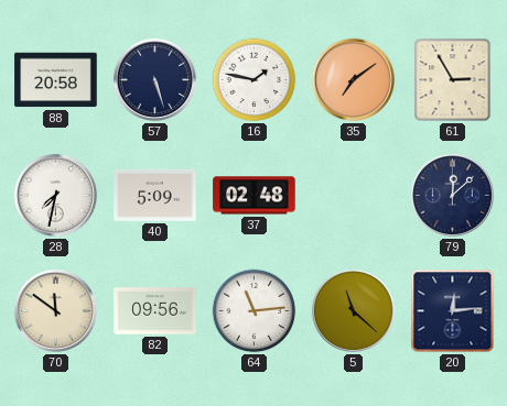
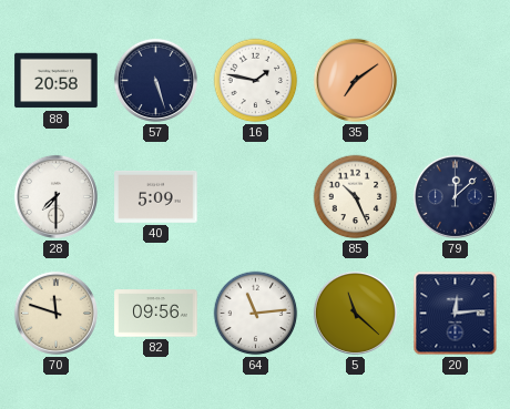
61: 2:55 -> none (453, 80)
28: 7:32 -> 7:30 (55, 196)
37: 02:48 -> none (255, 196)
85: none -> 10:26 (356, 197)
70: 11:51 -> 11:48 (55, 313)
